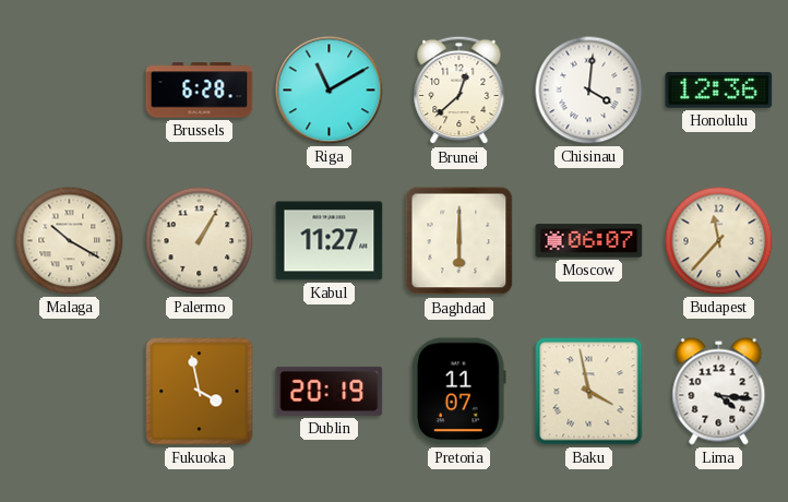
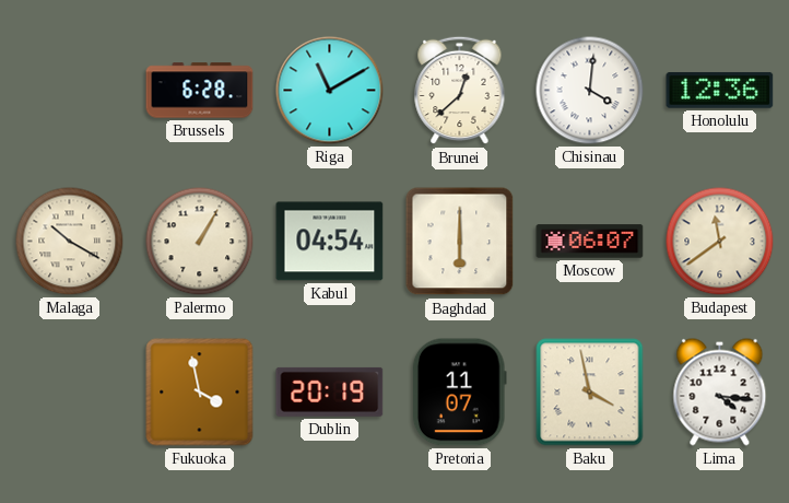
Kabul: 11:27 -> 04:54 (330, 242)
Budapest: 11:37 -> 11:39 (720, 242)
